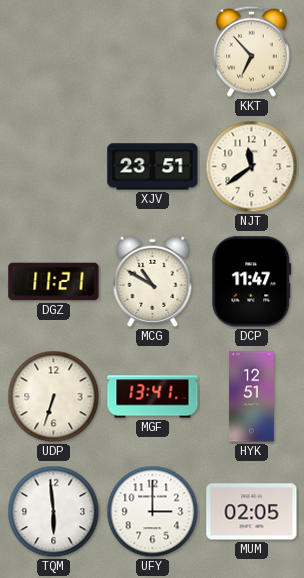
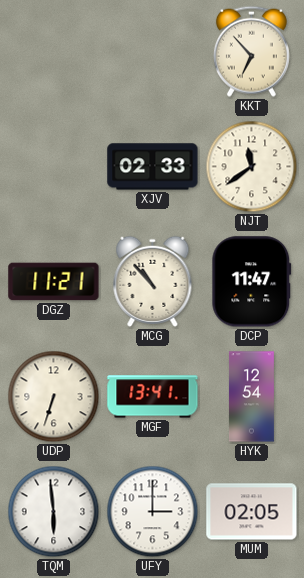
XJV: 23:51 -> 02:33 (153, 167)
MCG: 10:50 -> 10:53 (153, 281)
HYK: 12:51 -> 12:54 (251, 397)
